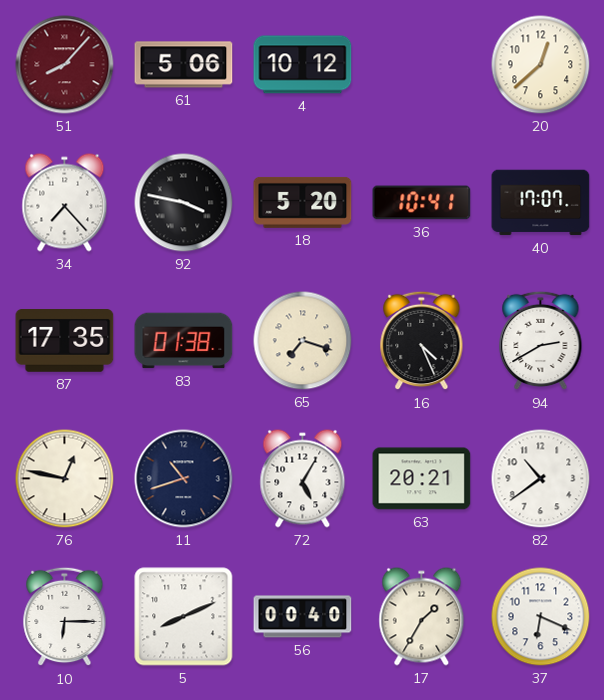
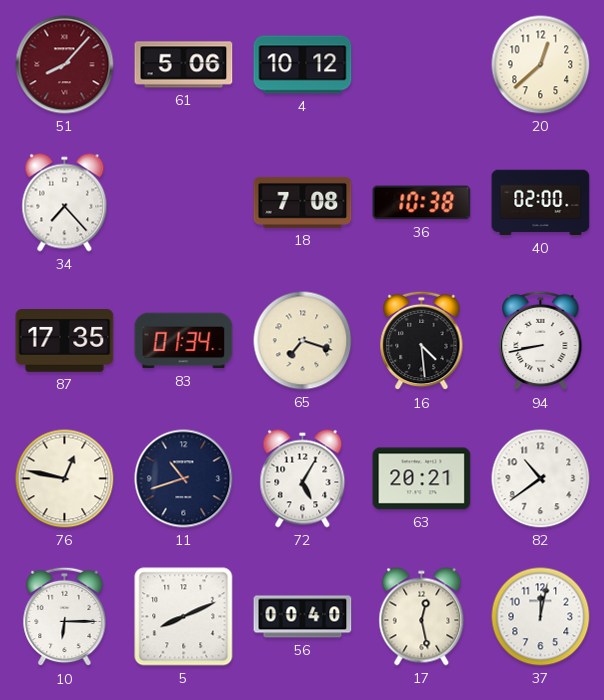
92: 3:47 -> none (184, 203)
18: 5:20 -> 7:08 (303, 202)
36: 10:41 -> 10:38 (422, 203)
40: 17:07 -> 02:00 (541, 203)
83: 01:38 -> 01:34 (184, 341)
16: 4:26 -> 4:29 (422, 341)
94: 2:40 -> 8:43 (541, 341)
17: 1:35 -> 12:28 (422, 617)
37: 6:19 -> 12:02 (541, 617)
